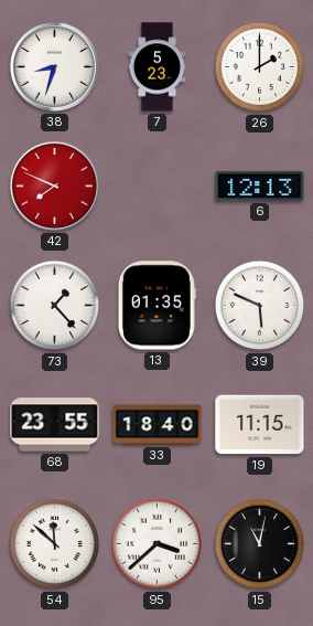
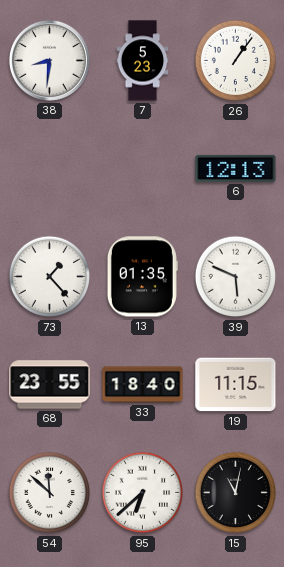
38: 8:33 -> 8:31 (49, 60)
26: 2:00 -> 1:06 (236, 61)
42: 7:49 -> none (54, 185)
95: 3:38 -> 6:38 (143, 493)
